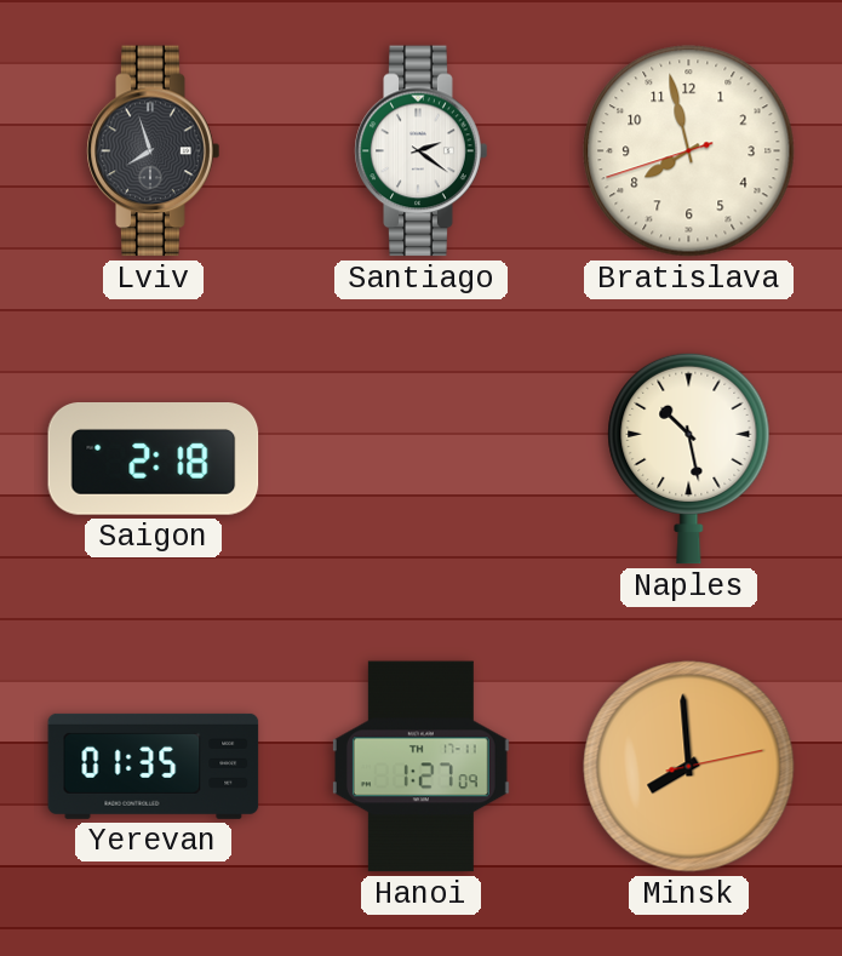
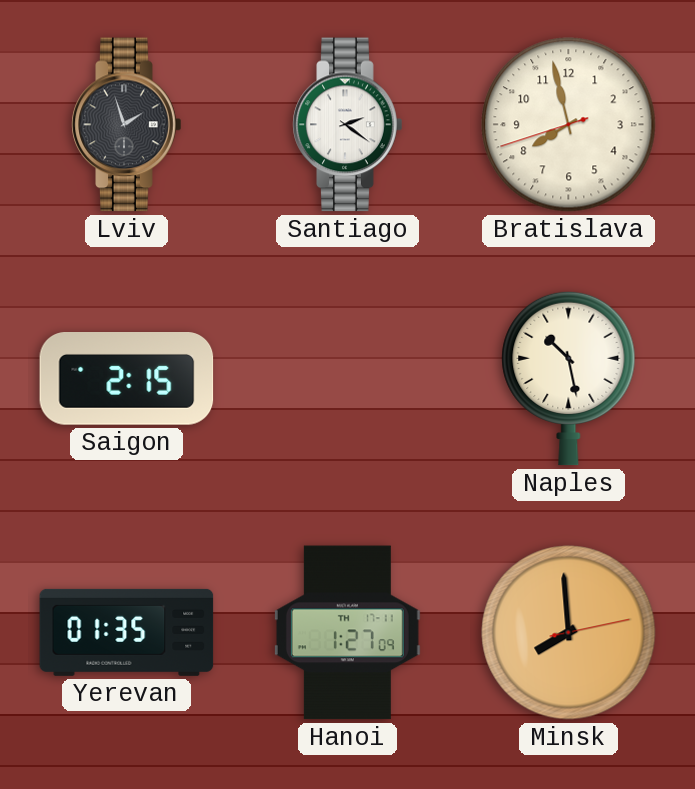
Lviv: 7:57 -> 1:57 (127, 125)
Saigon: 2:18 -> 2:15 (127, 379)
